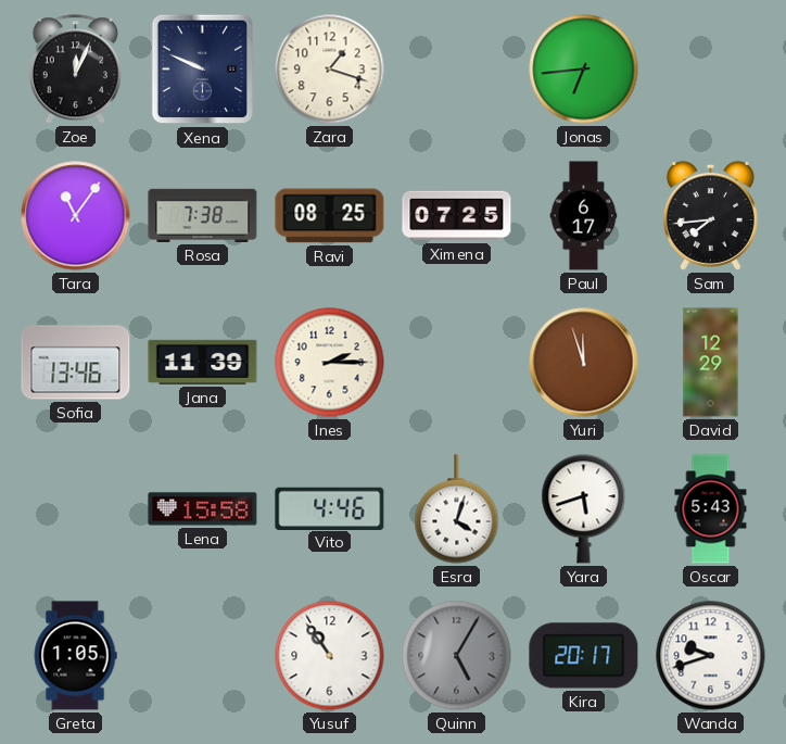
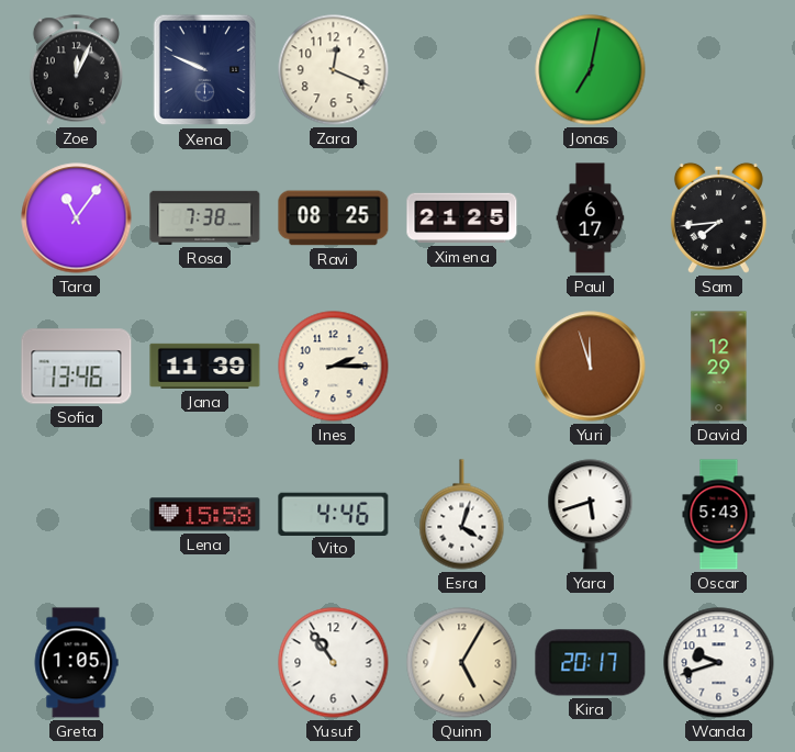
Zara: 1:18 -> 12:19 (334, 70)
Jonas: 6:44 -> 7:02 (591, 70)
Ximena: 07:25 -> 21:25 (462, 218)
Quinn dial: grey -> cream (462, 663)
